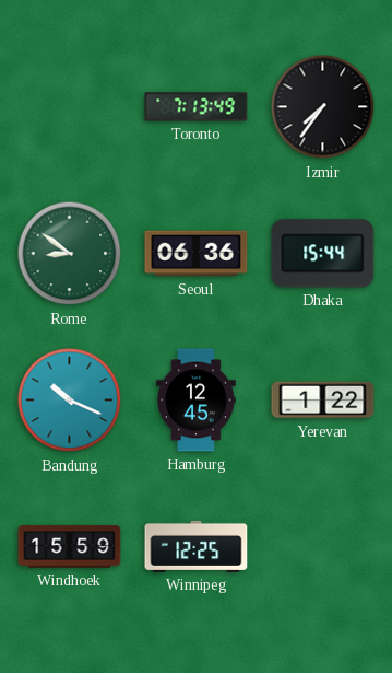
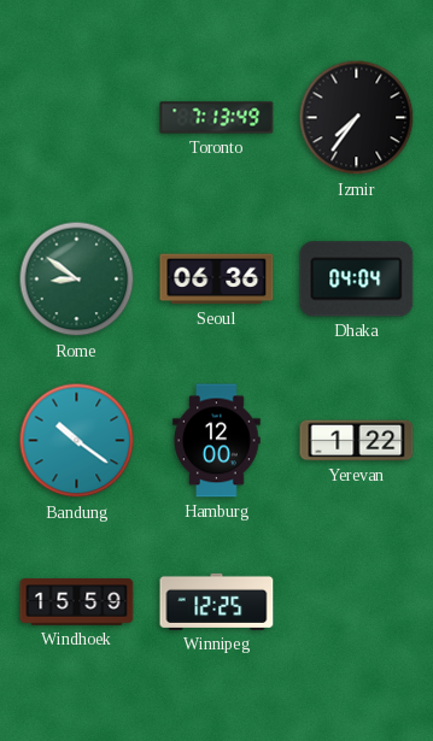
Dhaka: 15:44 -> 04:04 (357, 280)
Bandung: 10:19 -> 10:21 (77, 441)
Hamburg: 12:45 -> 12:00 (217, 441)
